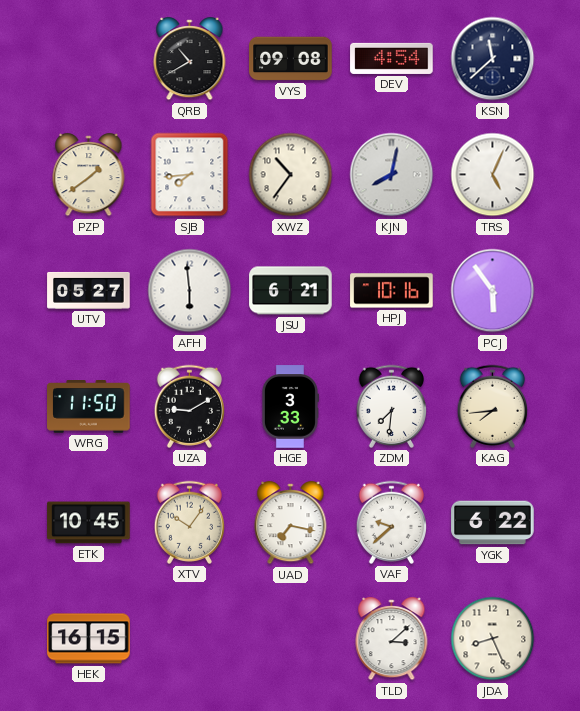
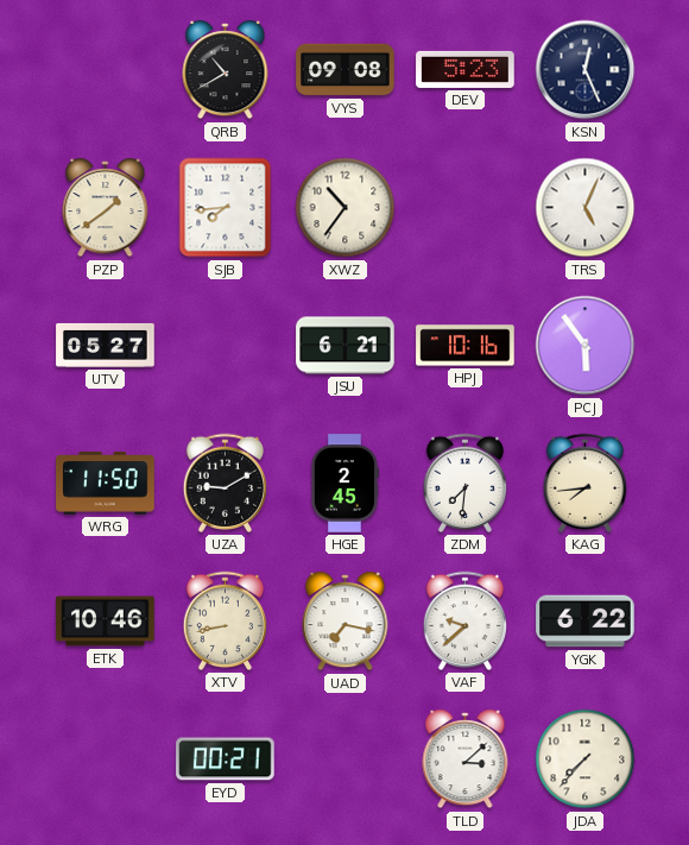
DEV: 4:54 -> 5:23 (466, 69)
KSN: 11:38 -> 12:26 (586, 70)
KJN: 8:02 -> none (392, 175)
AFH: 5:59 -> none (190, 291)
HGE: 3:33 -> 2:45 (344, 484)
ETK: 10:45 -> 10:46 (106, 622)
XTV: 10:06 -> 8:43 (225, 620)
HEK: 16:15 -> none (89, 639)
EYD: none -> 00:21 (226, 759)
JDA: 8:26 -> 7:37 (586, 759)
